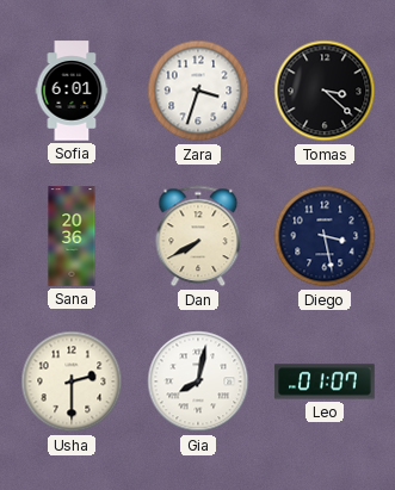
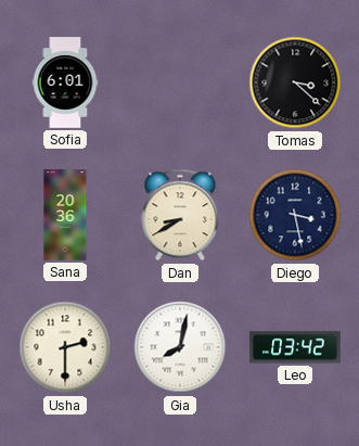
Zara: 3:33 -> none (198, 91)
Dan: 7:40 -> 8:40 (180, 215)
Leo: 01:07 -> 03:42 (295, 347)
